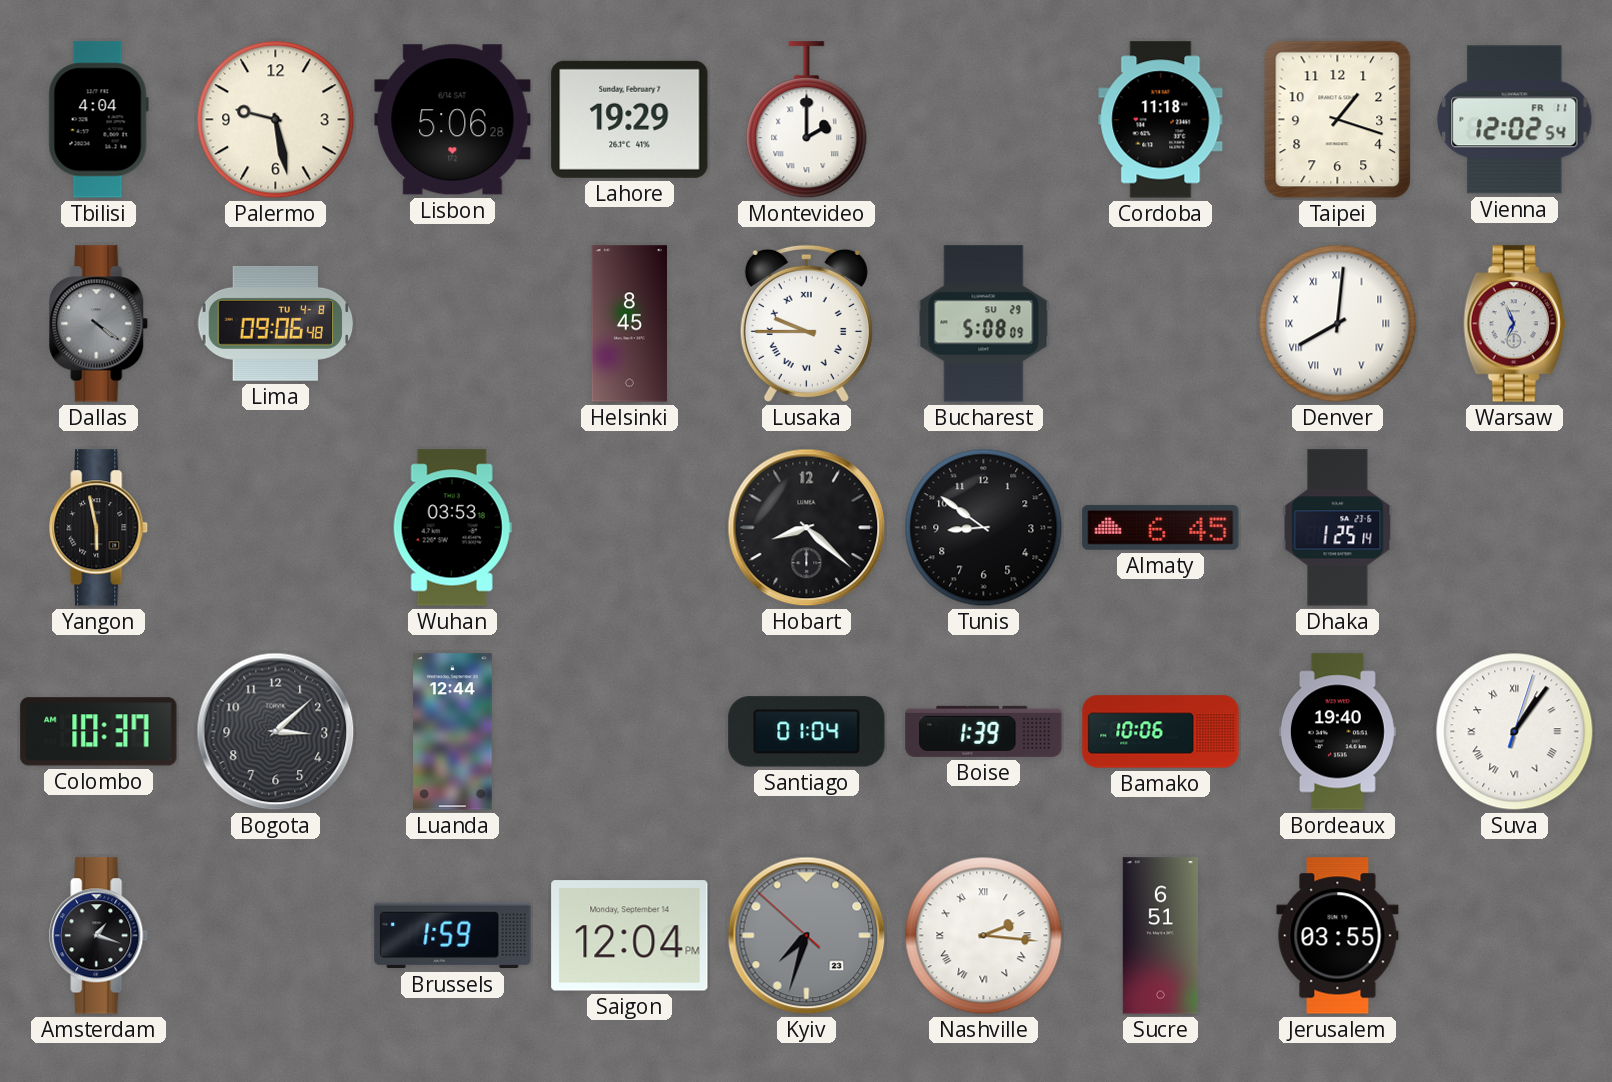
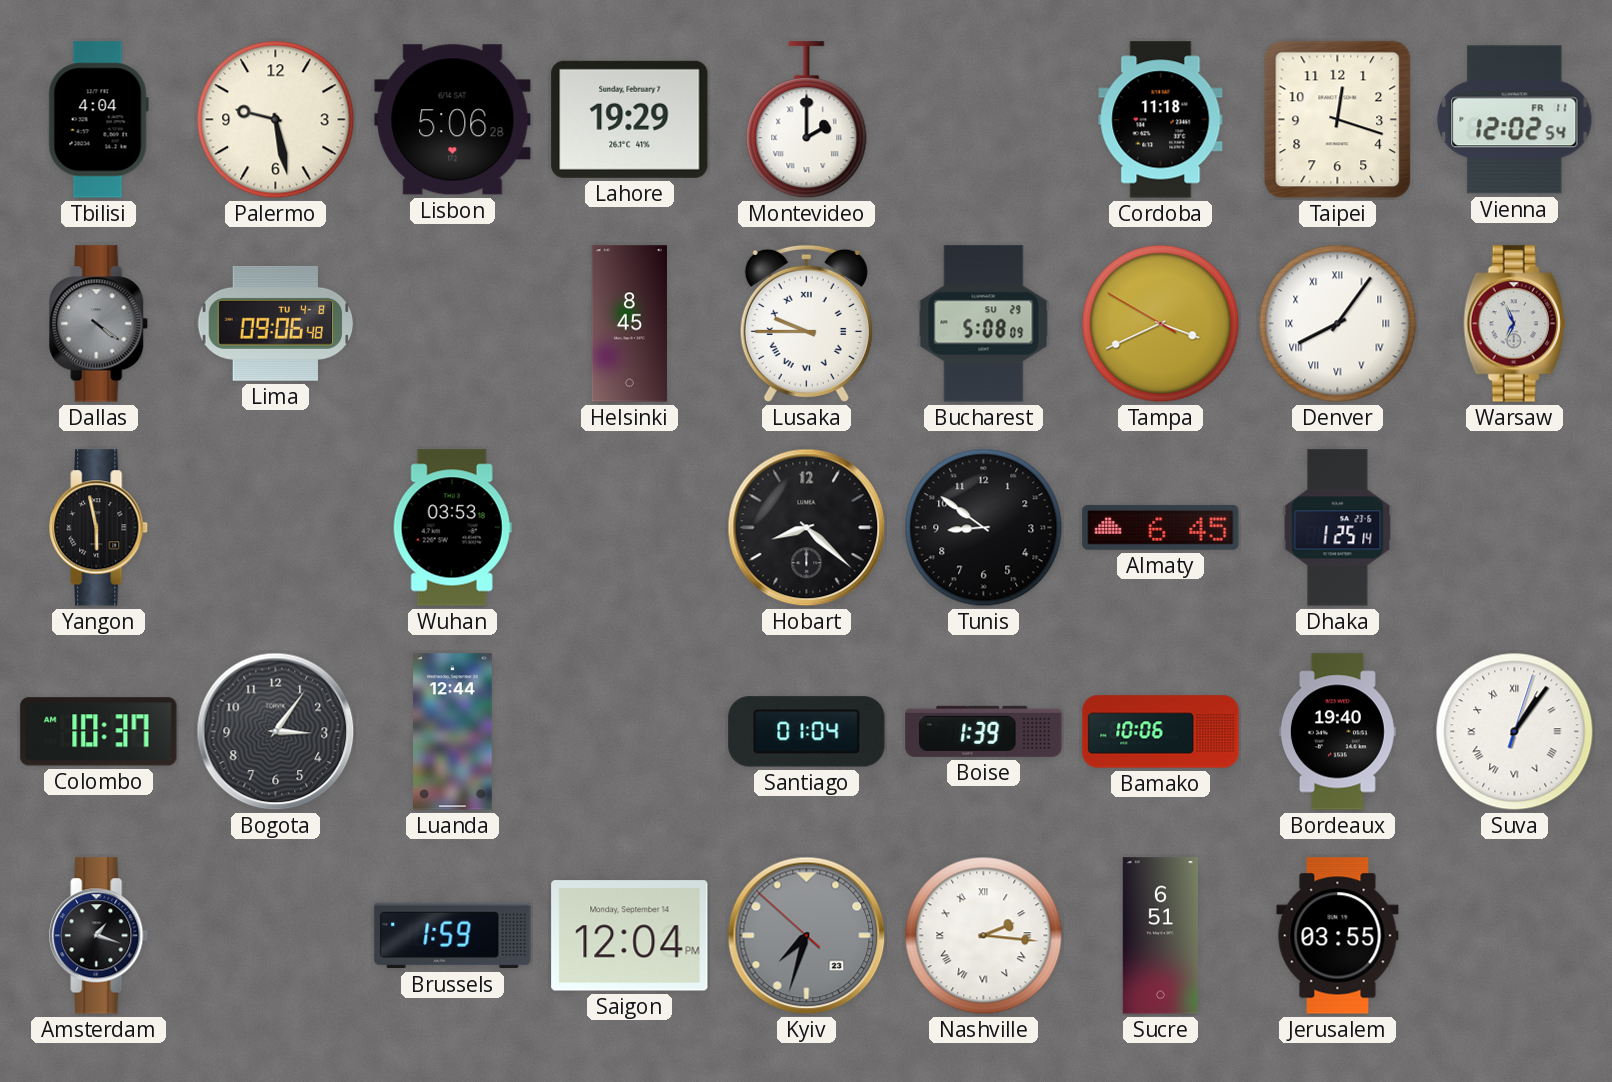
Taipei: 1:18 -> 12:18 (1338, 120)
Tampa: none -> 3:40 (1161, 324)
Denver: 8:01 -> 8:06 (1338, 324)
Bogota: 3:08 -> 3:06 (276, 732)
